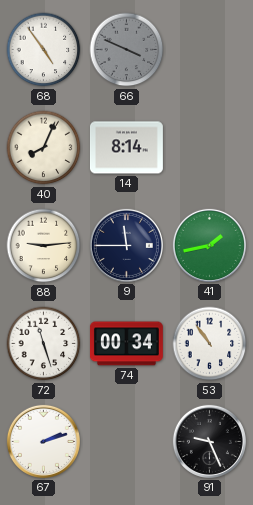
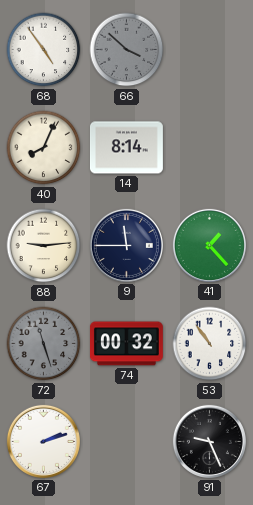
66: 3:49 -> 3:52 (127, 50)
41: 1:43 -> 1:23 (209, 245)
72 dial: white -> grey (44, 344)
74: 00:34 -> 00:32 (126, 344)
